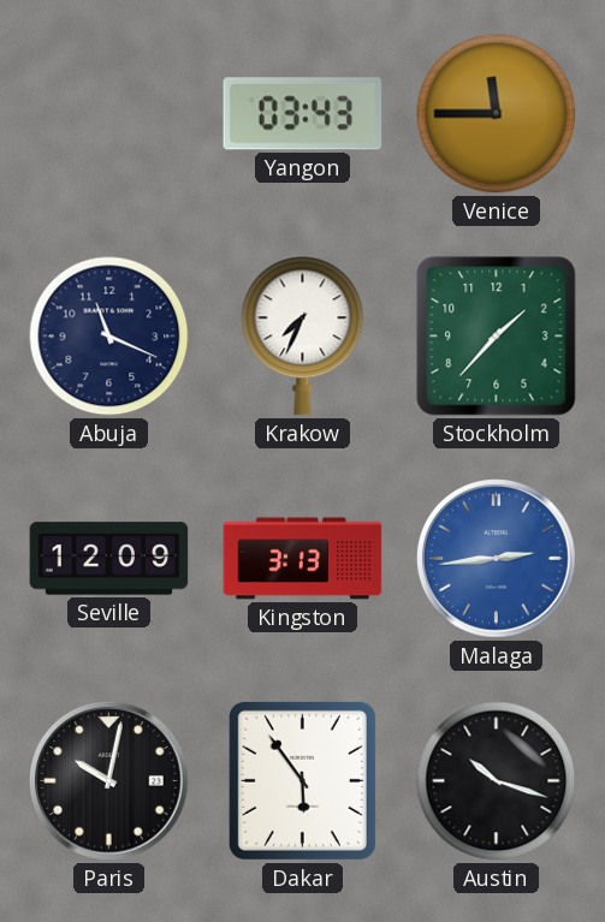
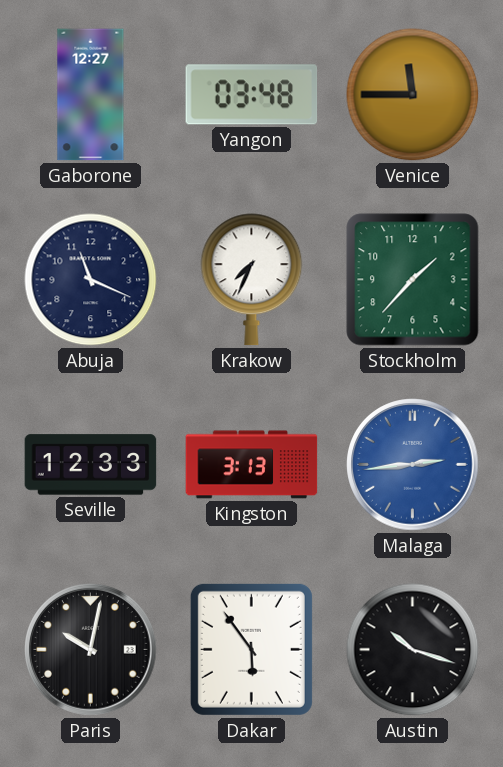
Gaborone: none -> 12:27 (91, 95)
Yangon: 03:43 -> 03:48 (252, 95)
Seville: 12:09 -> 12:33 (91, 465)
